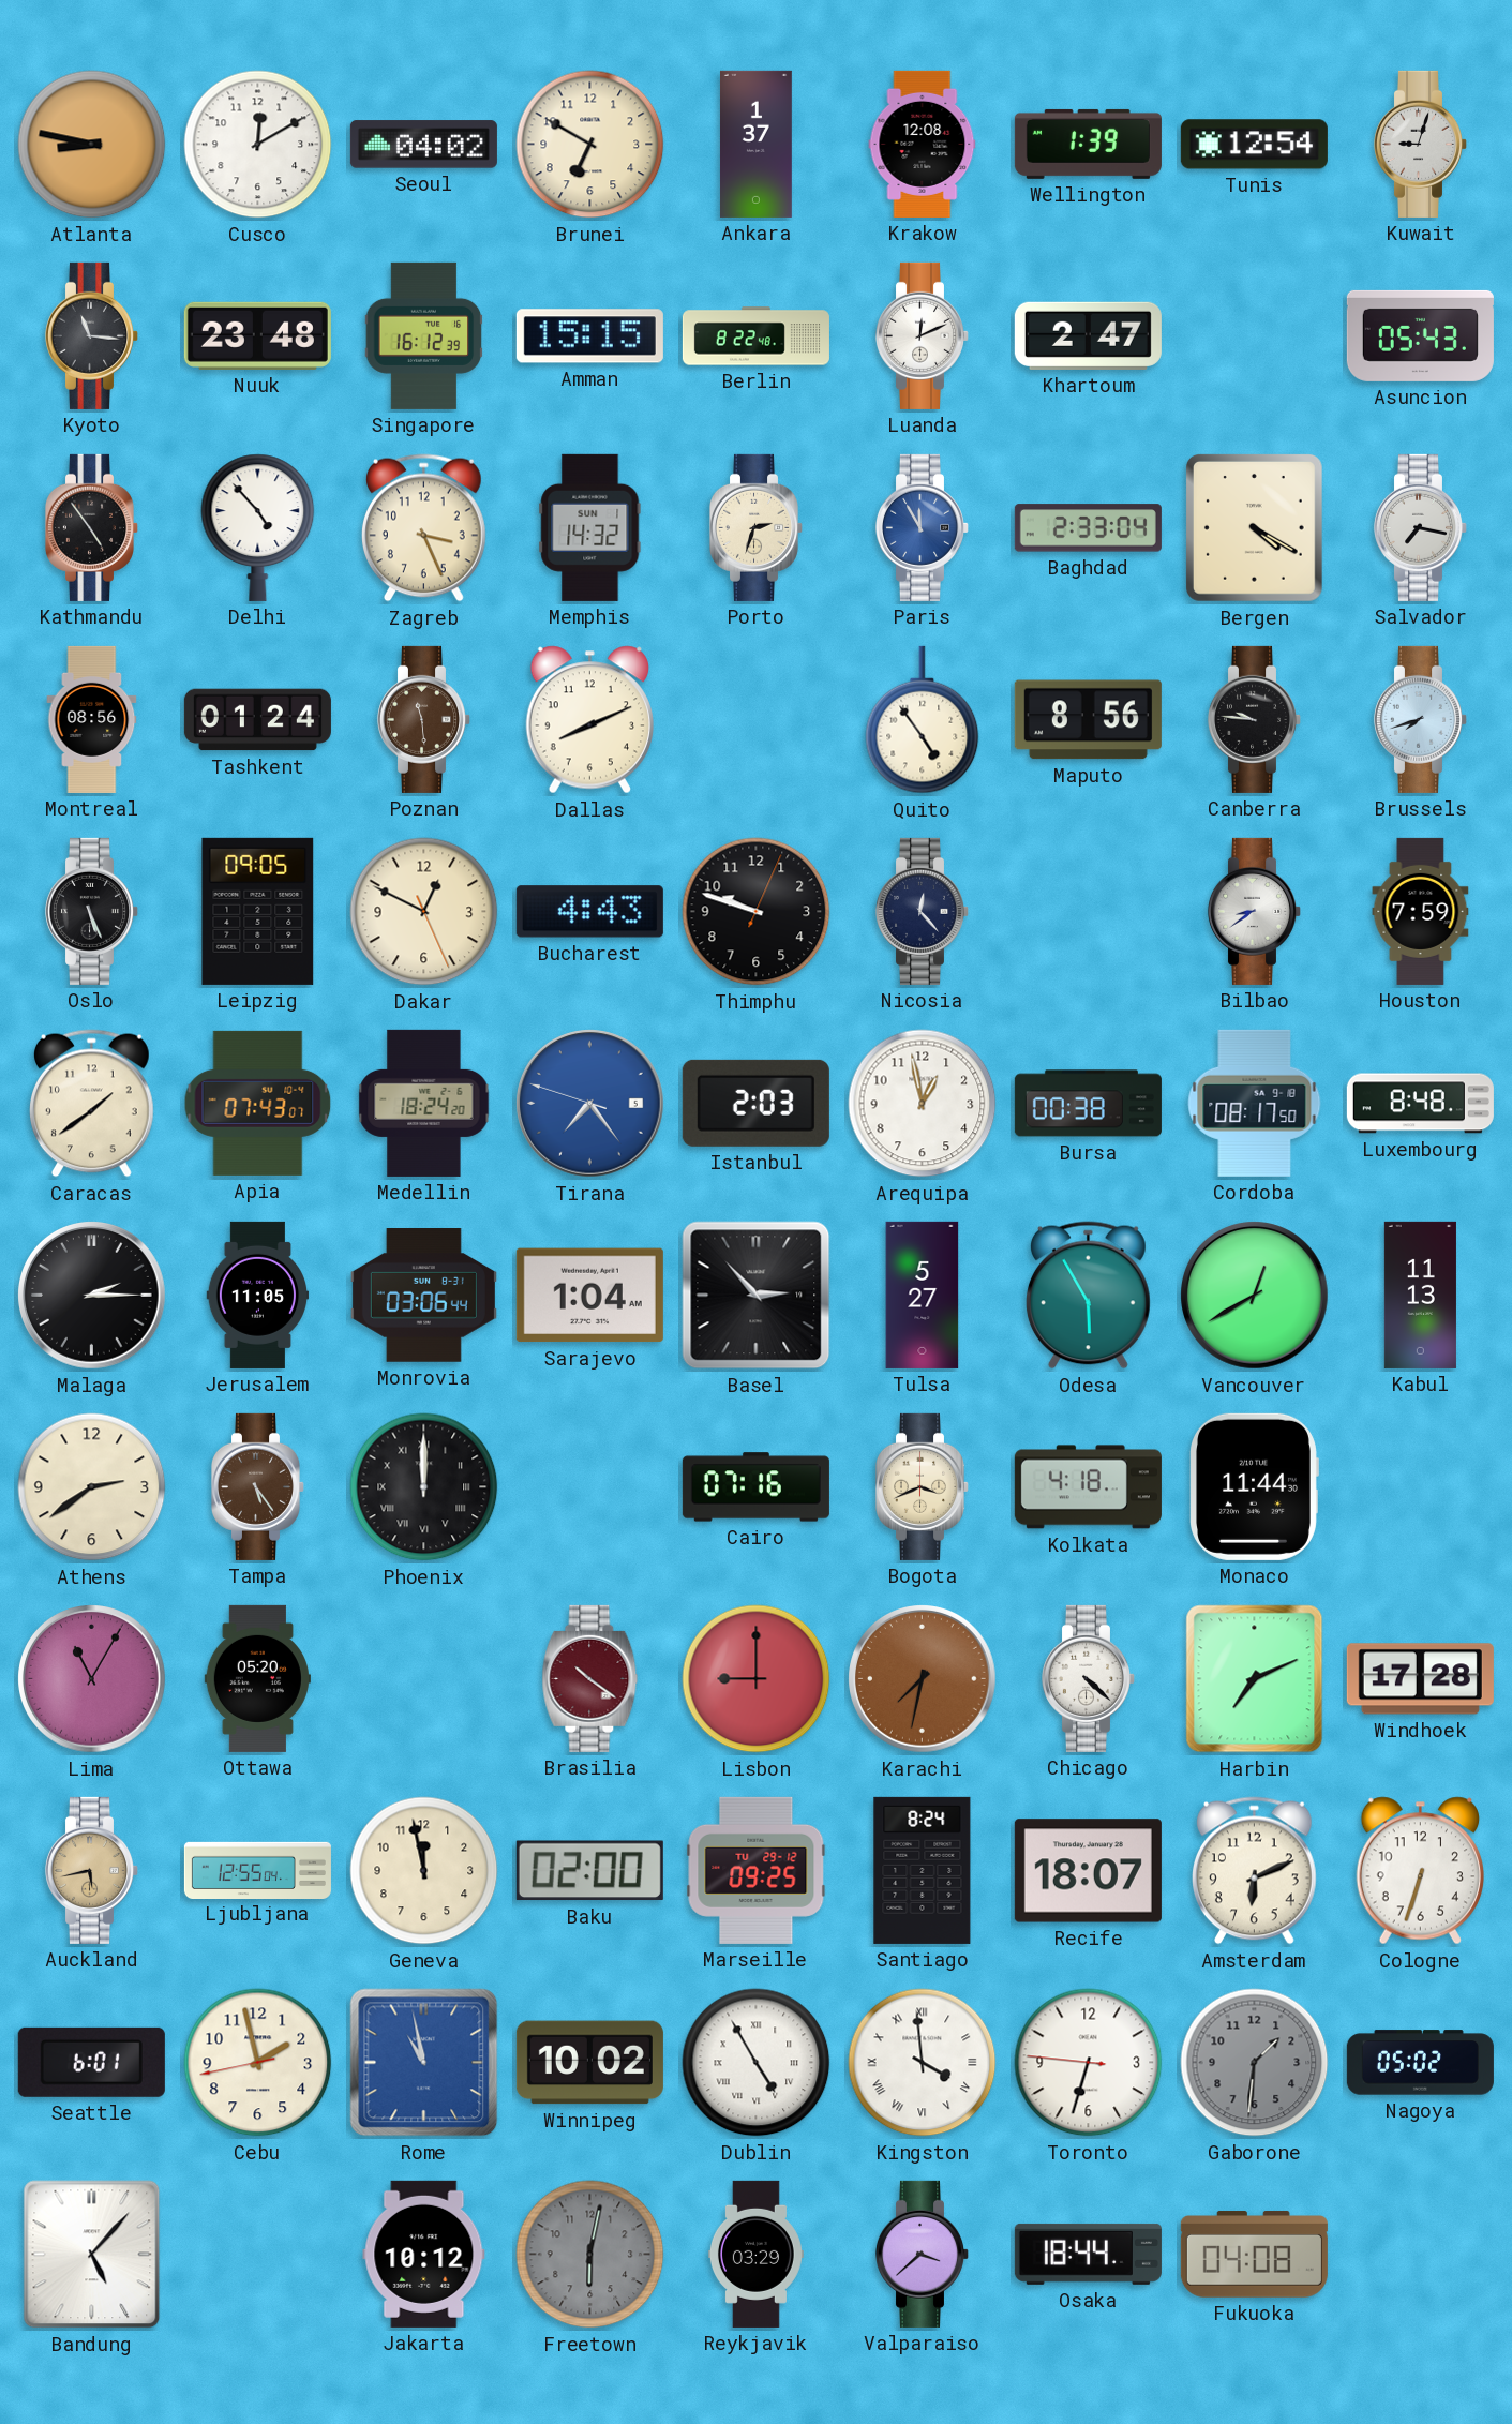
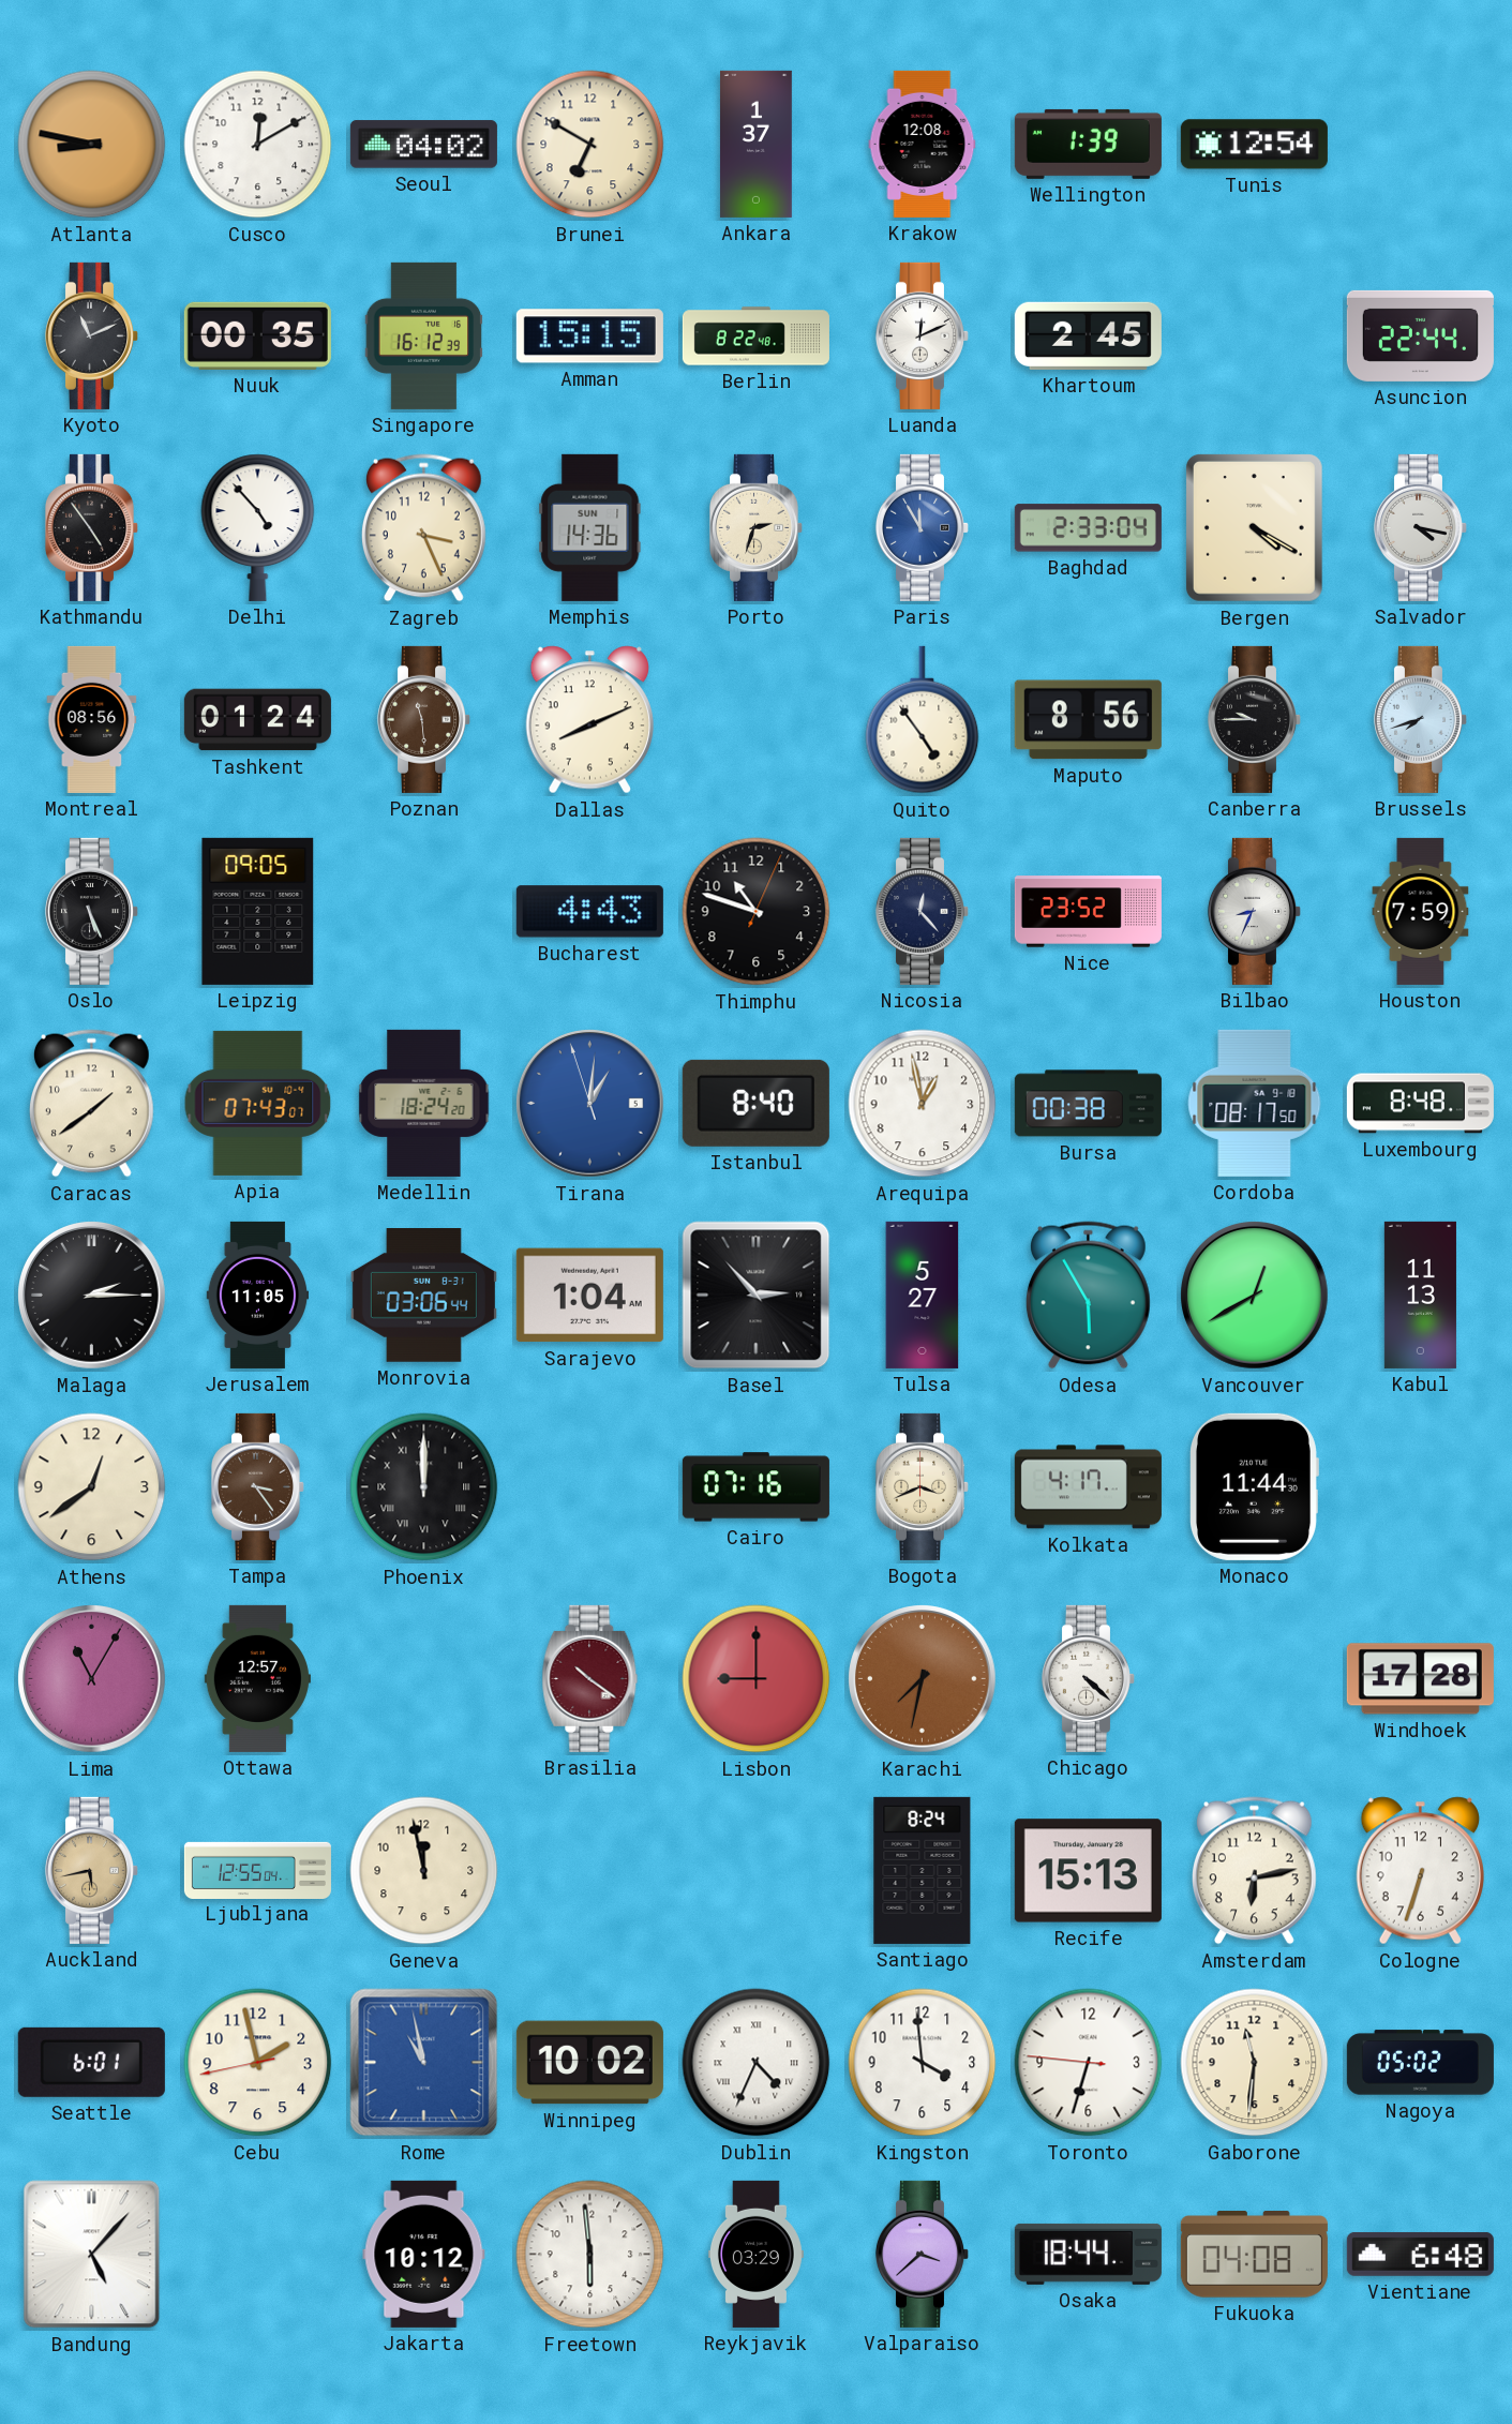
Kuwait: 9:03 -> none (1420, 144)
Kyoto: 11:16 -> 11:11 (91, 335)
Nuuk: 23:48 -> 00:35 (257, 335)
Khartoum: 2:47 -> 2:45 (1088, 335)
Asuncion: 05:43 -> 22:44 (1420, 335)
Memphis: 14:32 -> 14:36 (590, 527)
Salvador: 7:17 -> 4:17 (1420, 527)
Canberra: 9:46 -> 9:45 (1254, 719)
Dakar: 12:49 -> none (424, 912)
Thimphu: 9:48 -> 10:48 (757, 912)
Nice: none -> 23:52 (1088, 912)
Bilbao: 8:39 -> 8:34 (1254, 911)
Tirana: 7:23 -> 1:00 (590, 1104)
Istanbul: 2:03 -> 8:40 (755, 1103)
Athens: 2:39 -> 12:39 (92, 1487)
Tampa: 5:24 -> 3:24 (257, 1486)
Kolkata: 4:18 -> 4:17 (1088, 1487)
Ottawa: 05:20 -> 12:57 (257, 1678)
Harbin: 7:11 -> none (1255, 1679)
Baku: 02:00 -> none (589, 1871)
Marseille: 09:25 -> none (757, 1870)
Recife: 18:07 -> 15:13 (1088, 1871)
Amsterdam: 6:11 -> 6:13 (1254, 1871)
Dublin: 4:55 -> 4:34 (757, 2063)
Kingston numerals: Roman -> Arabic (923, 2063)
Gaborone: 1:31 -> 11:31 (1255, 2063)
Gaborone dial: grey -> cream (1255, 2063)
Freetown: 6:02 -> 5:59 (590, 2255)
Freetown dial: grey -> white (590, 2255)
Vientiane: none -> 6:48 (1420, 2254)
